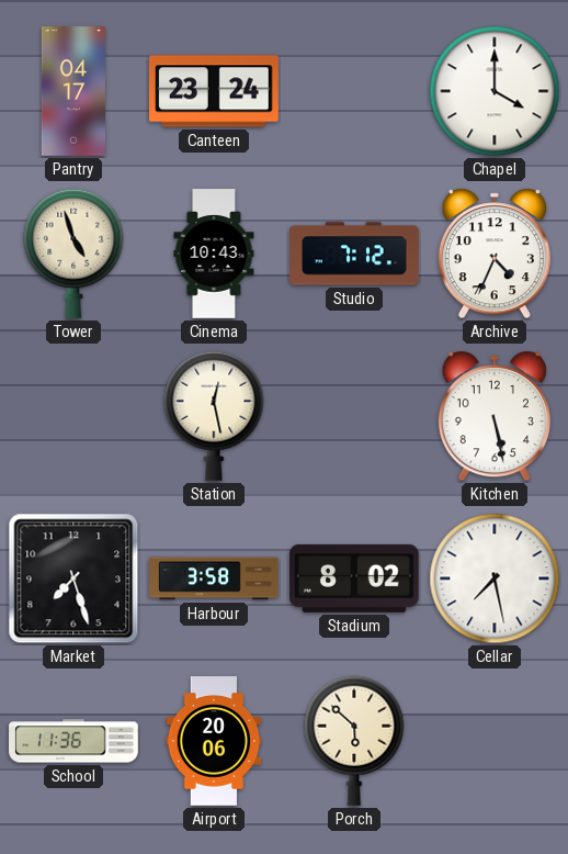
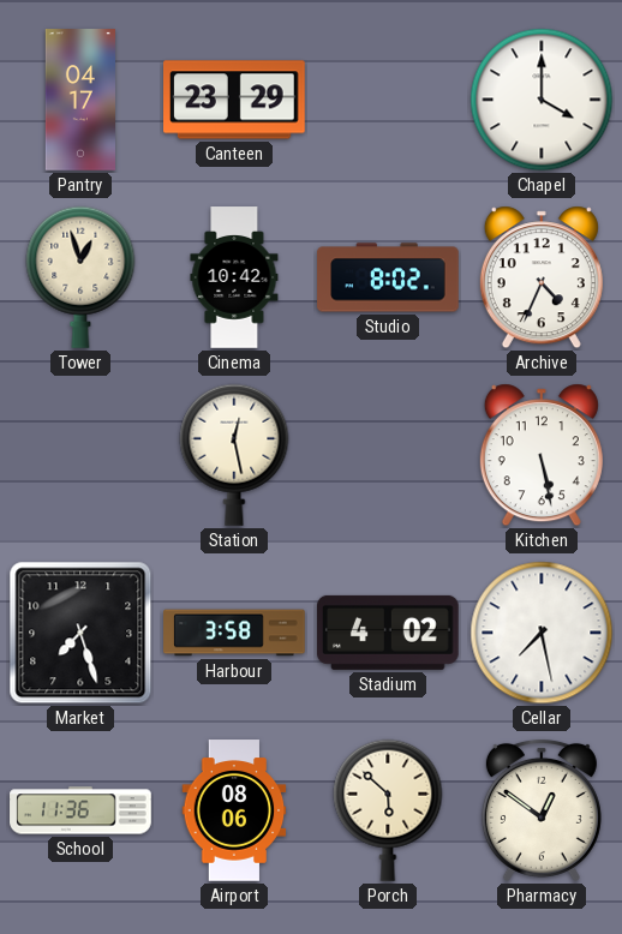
Canteen: 23:24 -> 23:29 (235, 100)
Tower: 4:57 -> 12:57 (80, 277)
Cinema: 10:43 -> 10:42 (234, 277)
Studio: 7:12 -> 8:02 (388, 277)
Stadium: 8:02 -> 4:02 (389, 633)
Airport: 20:06 -> 08:06 (234, 810)
Pharmacy: none -> 12:51 (542, 810)
